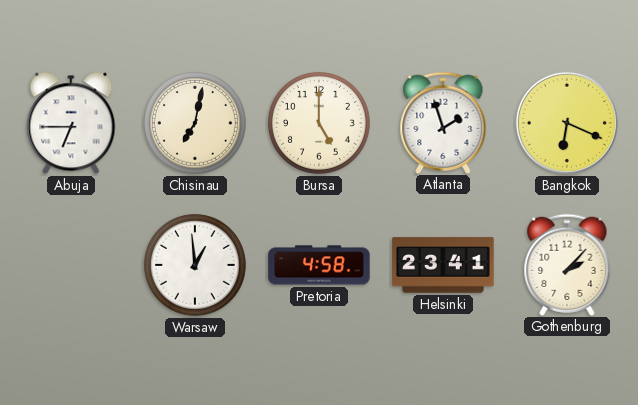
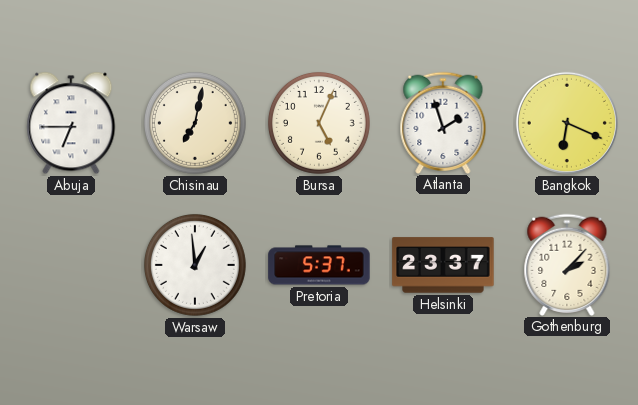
Bursa: 5:00 -> 5:04 (319, 123)
Pretoria: 4:58 -> 5:37 (319, 265)
Helsinki: 23:41 -> 23:37 (443, 265)
